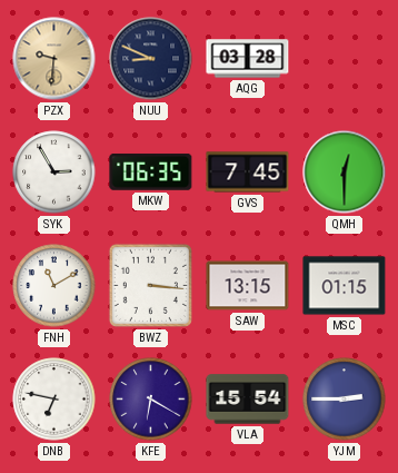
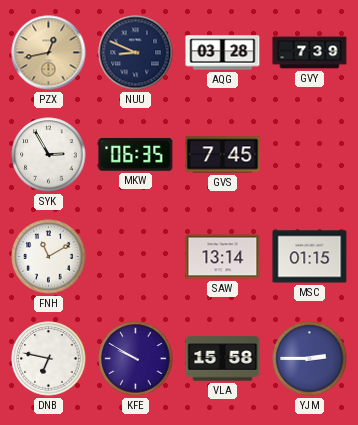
PZX: 9:31 -> 12:43 (49, 53)
GVY: none -> 7:39 (310, 53)
QMH: 12:30 -> none (345, 173)
BWZ: 3:16 -> none (150, 285)
SAW: 13:15 -> 13:14 (223, 257)
KFE: 6:20 -> 9:50 (136, 359)
VLA: 15:54 -> 15:58 (223, 359)
